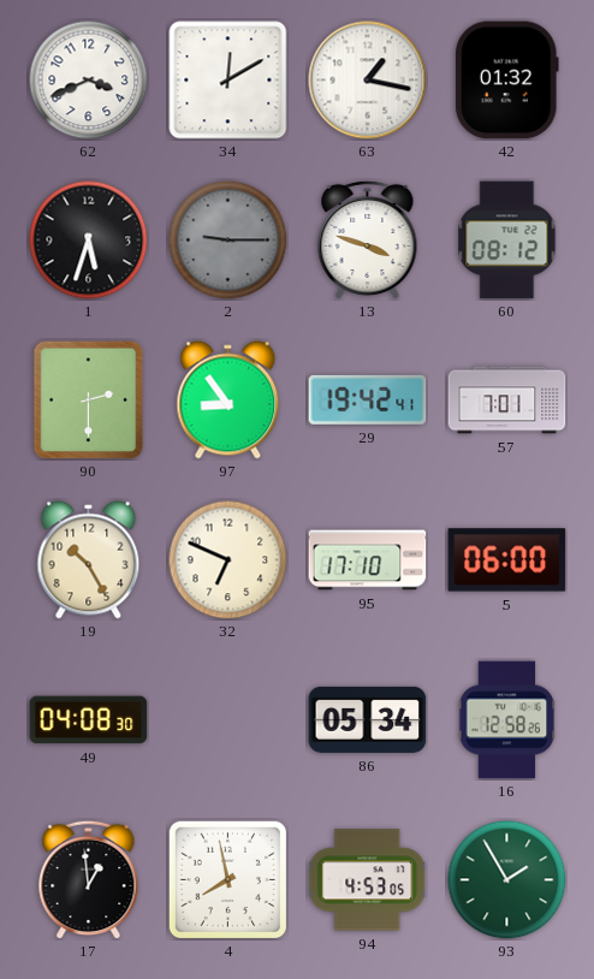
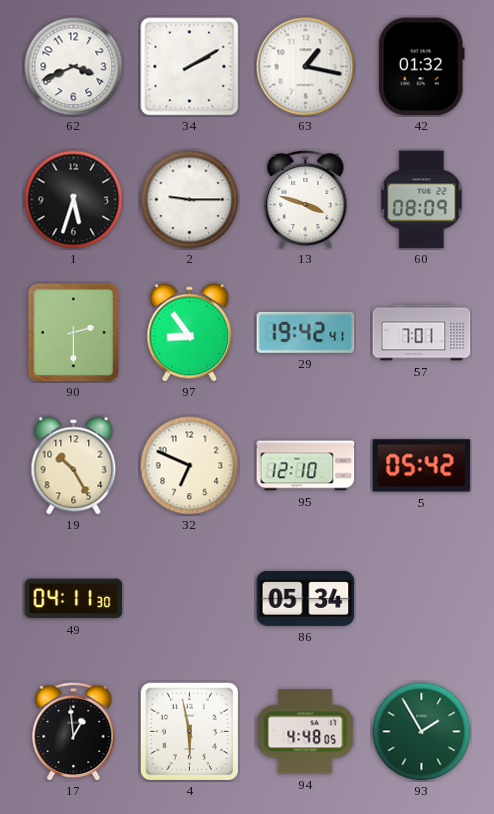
34: 12:10 -> 2:10 (190, 67)
2 dial: grey -> white (190, 200)
60: 08:12 -> 08:09 (422, 200)
95: 17:10 -> 12:10 (306, 466)
5: 06:00 -> 05:42 (422, 466)
49: 04:08 -> 04:11 (74, 599)
16: 12:58 -> none (507, 720)
4: 7:58 -> 5:58 (189, 731)
94: 4:53 -> 4:48 (306, 732)
